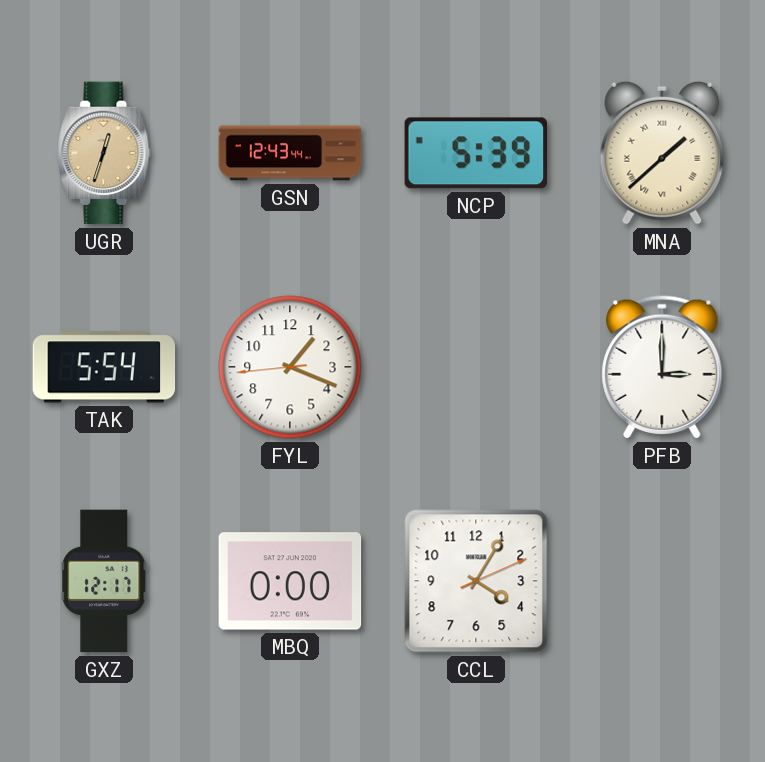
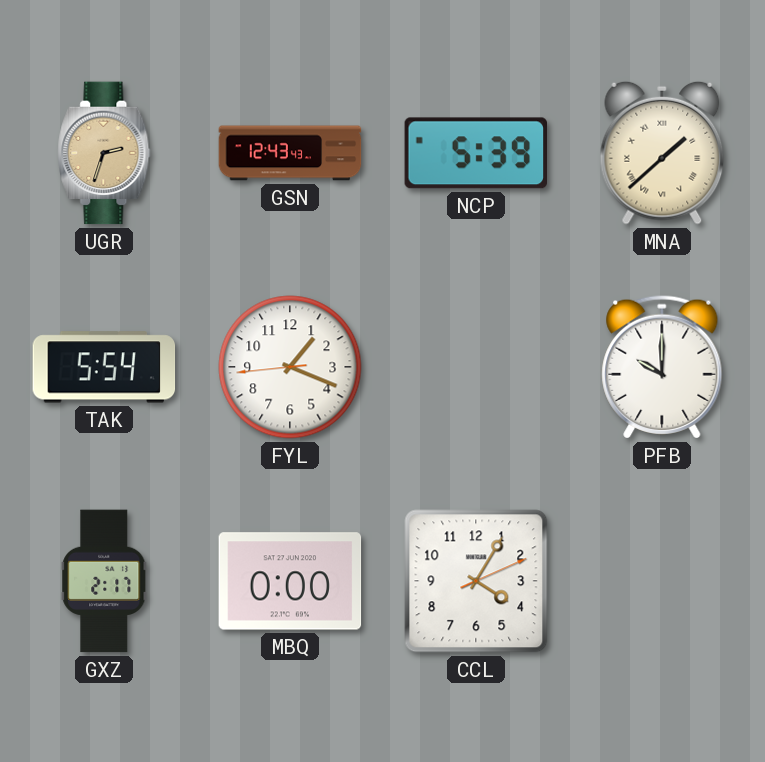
UGR: 12:33 -> 2:33 (104, 153)
GSN: 12:43:44 -> 12:43:43 (290, 153)
PFB: 3:00 -> 10:00 (662, 367)
GXZ: 12:17 -> 2:17 (104, 581)
